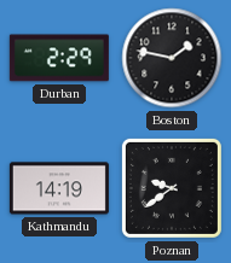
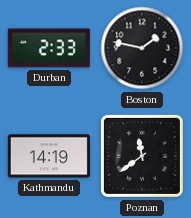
Durban: 2:29 -> 2:33 (49, 48)
Poznan: 9:39 -> 11:39 (142, 156)
